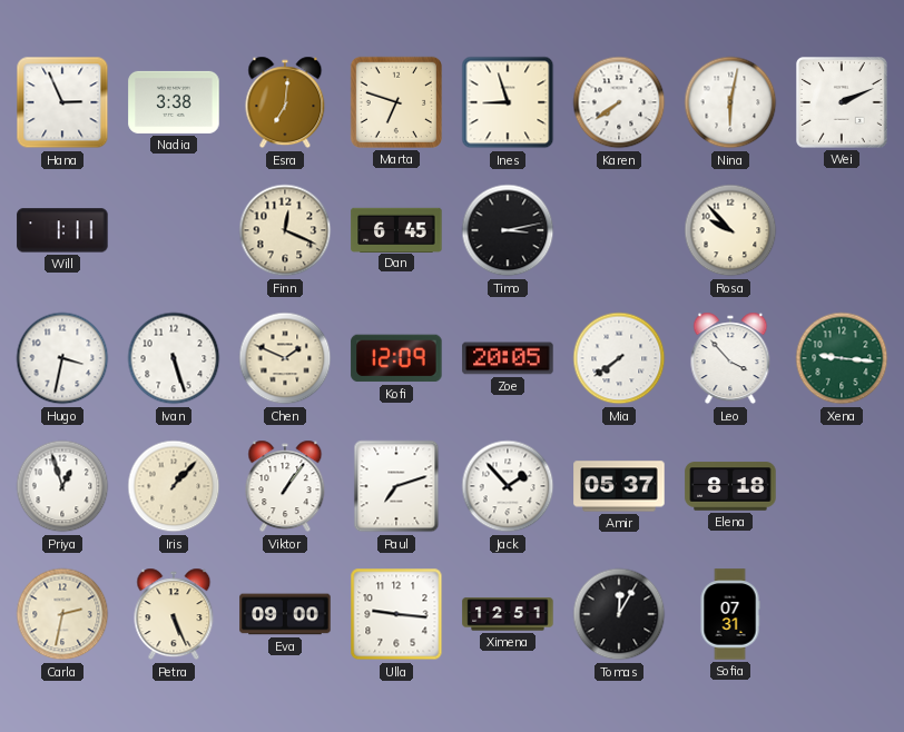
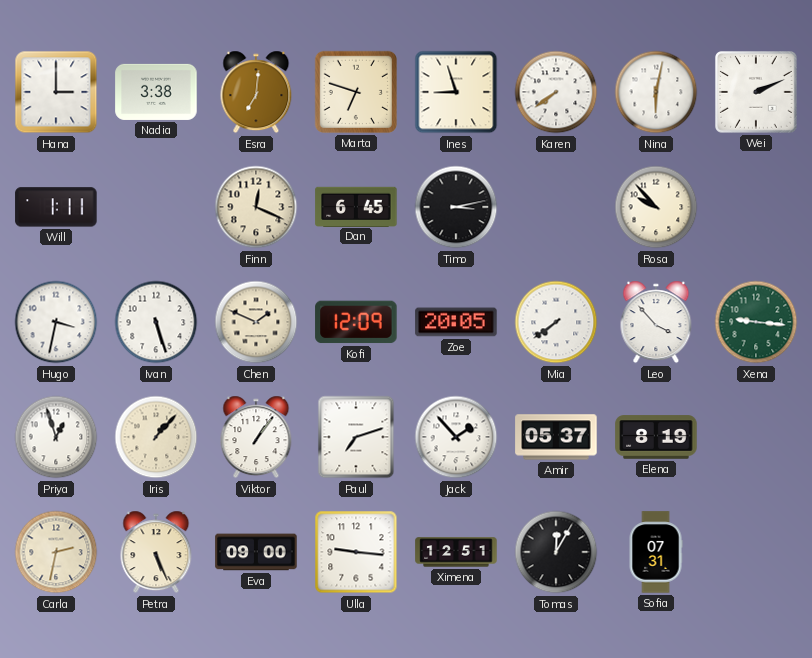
Hana: 2:56 -> 3:00 (56, 92)
Elena: 8:18 -> 8:19 (656, 437)
